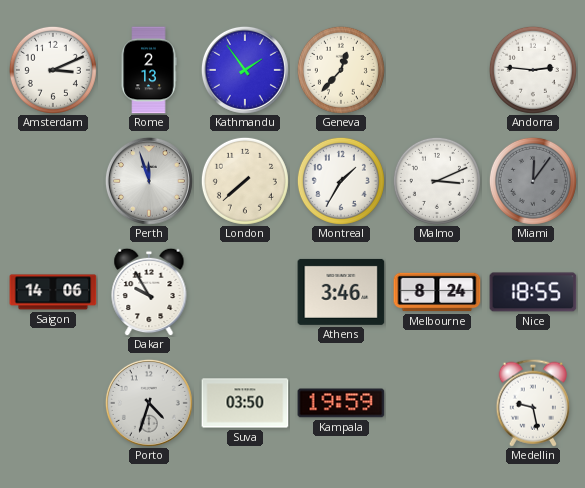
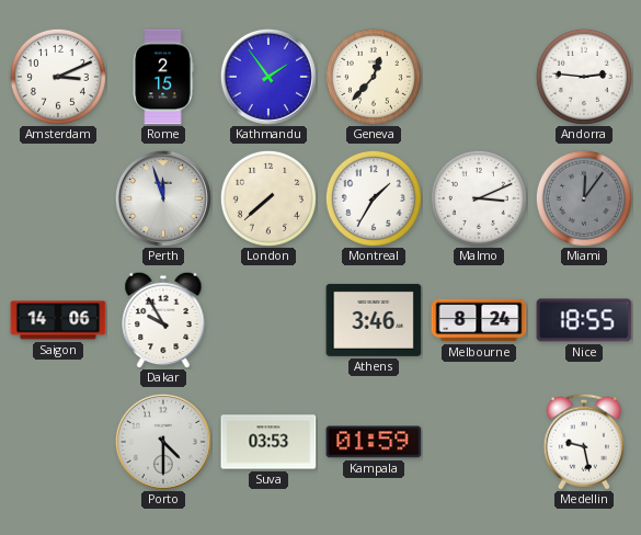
Rome: 2:13 -> 2:15 (163, 77)
Porto: 4:33 -> 4:30 (163, 442)
Suva: 03:50 -> 03:53 (268, 442)
Kampala: 19:59 -> 01:59 (374, 442)
